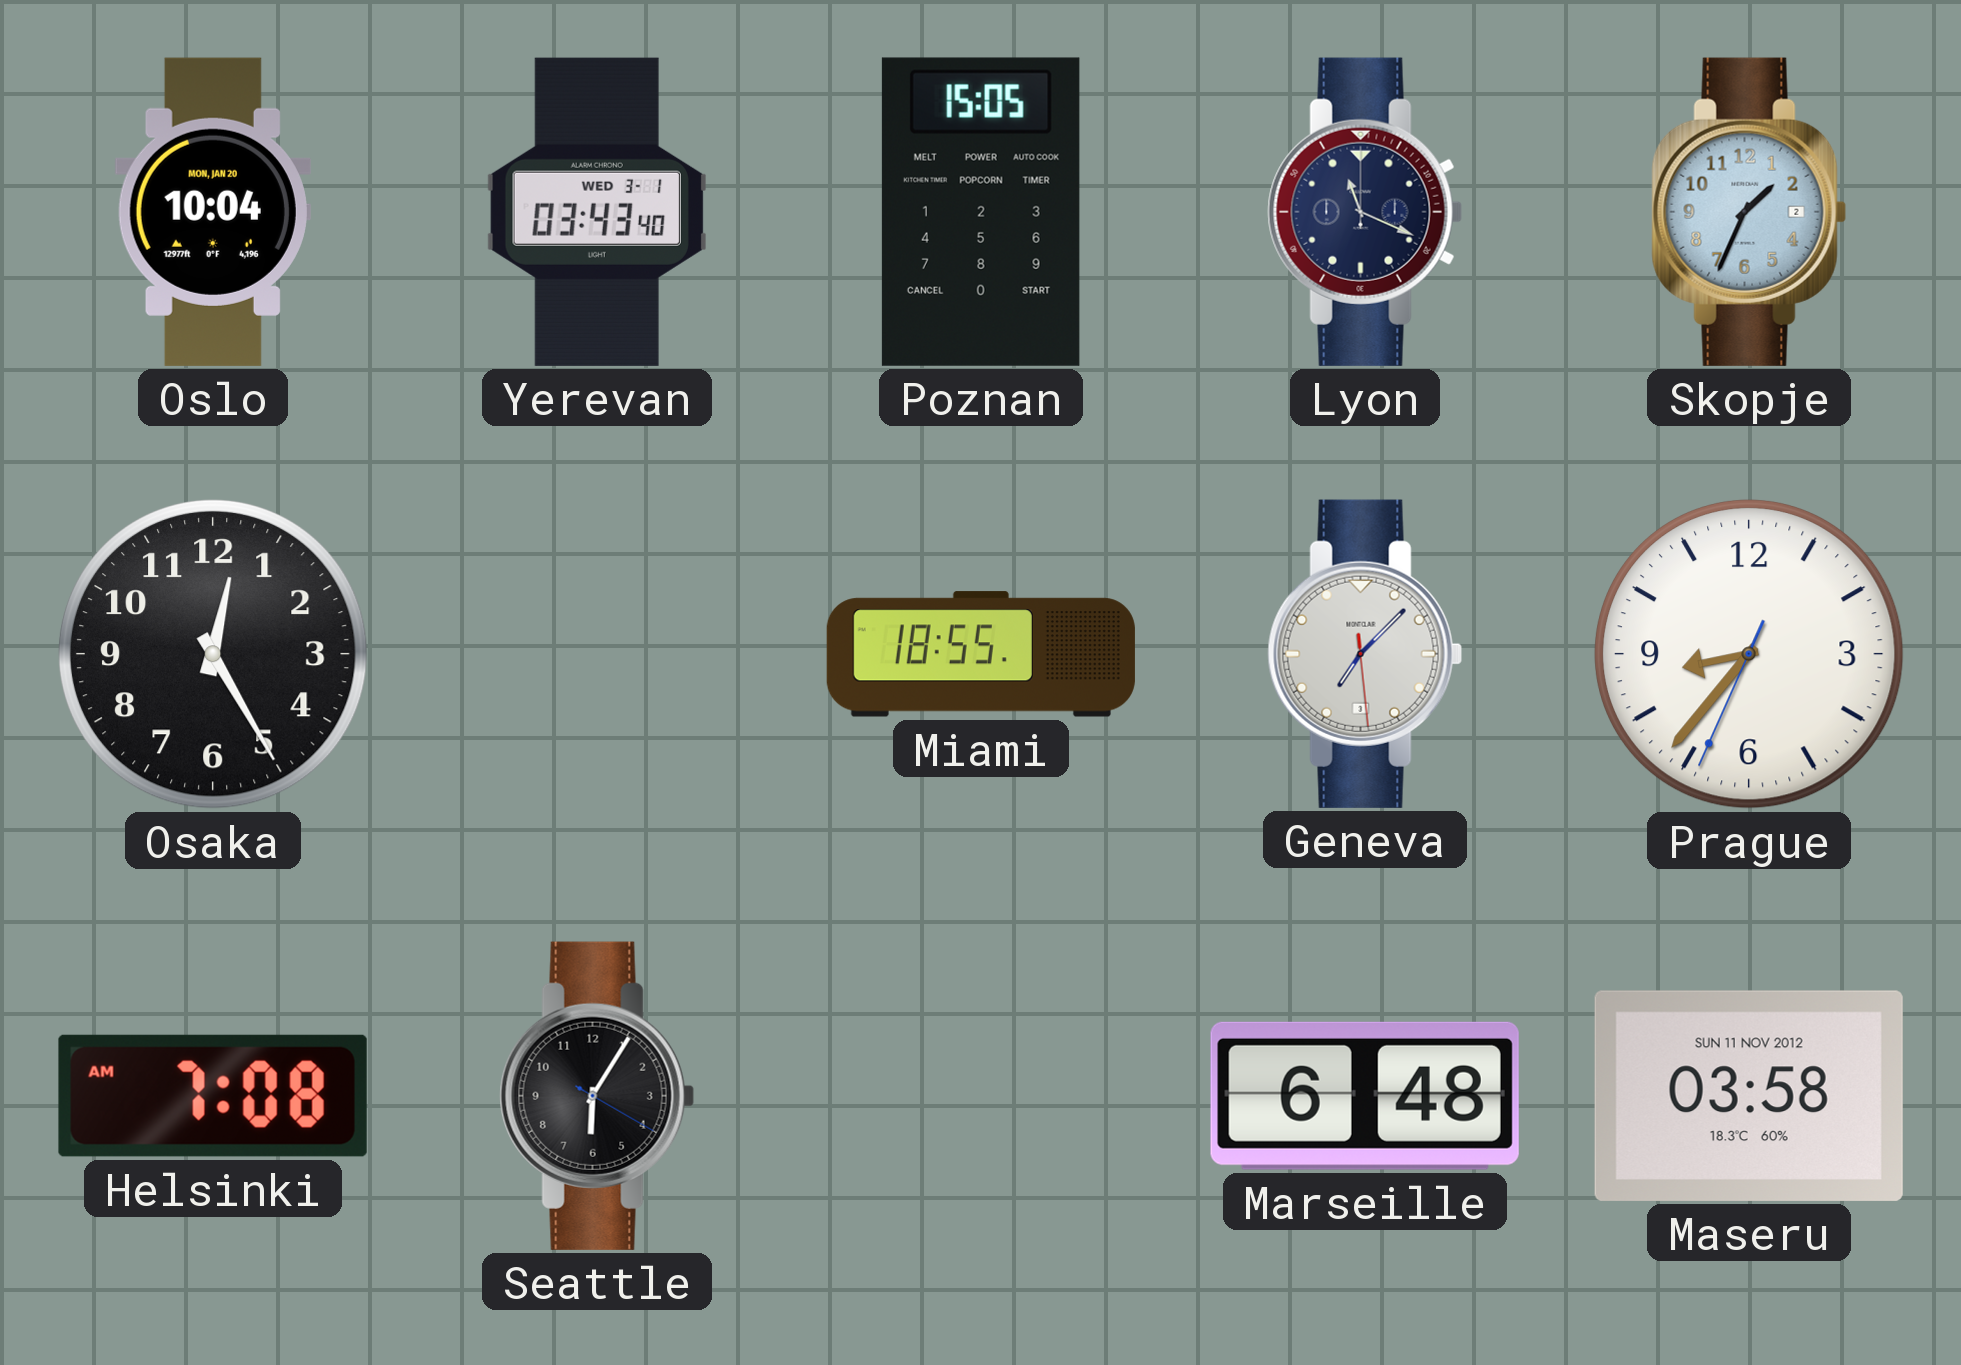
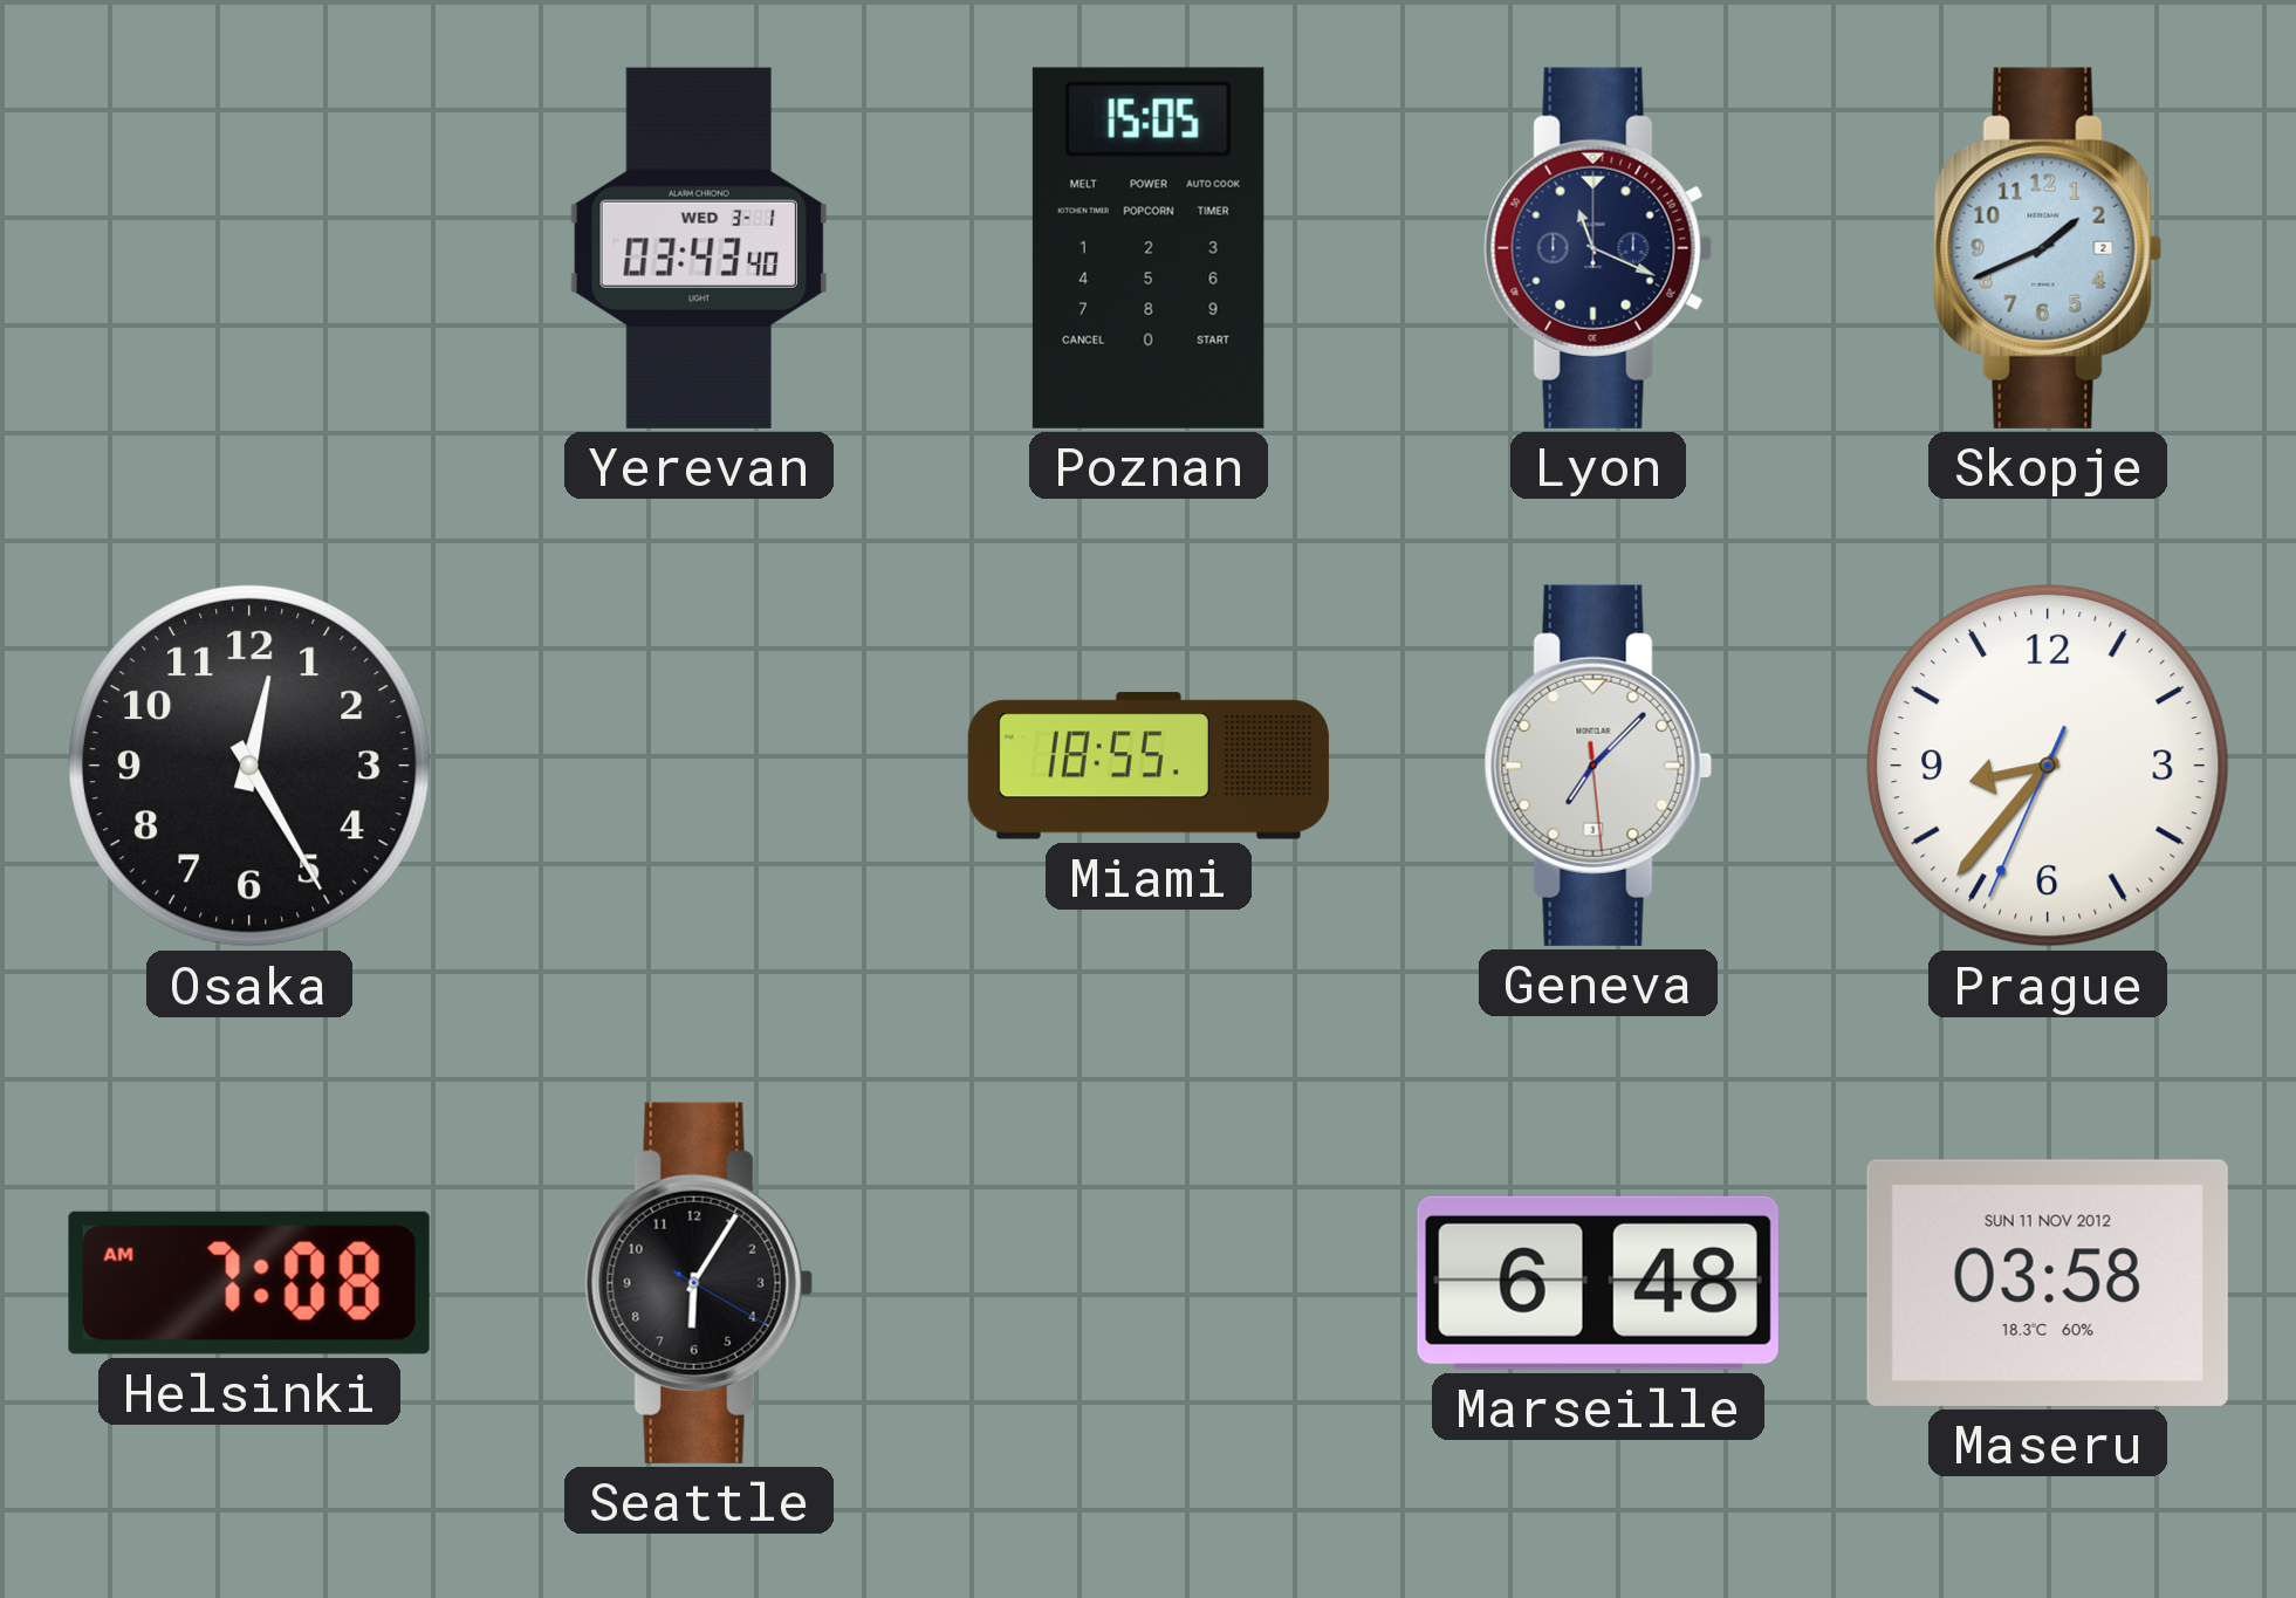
Oslo: 10:04 -> none (213, 212)
Skopje: 1:34 -> 1:41 (2048, 248)
